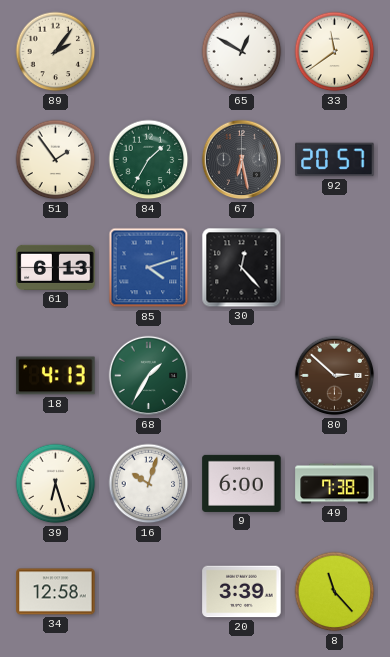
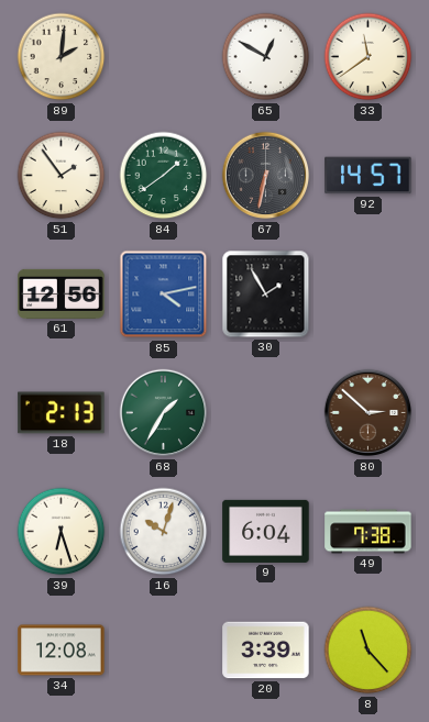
89: 2:06 -> 2:01 (62, 57)
84: 1:35 -> 1:39 (164, 176)
67: 6:28 -> 6:32 (266, 176)
92: 20:57 -> 14:57 (369, 176)
61: 6:13 -> 12:56 (62, 293)
85: 4:12 -> 4:13 (164, 295)
30: 12:23 -> 1:55 (266, 295)
18: 4:13 -> 2:13 (62, 413)
9: 6:00 -> 6:04 (266, 531)
34: 12:58 -> 12:08 (62, 651)
